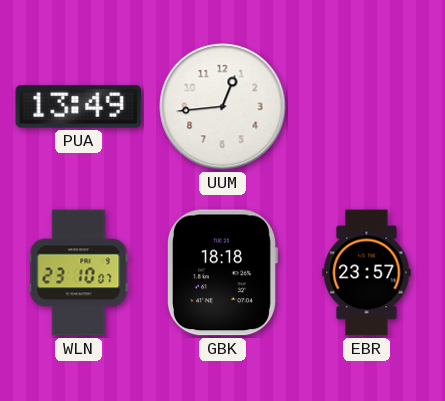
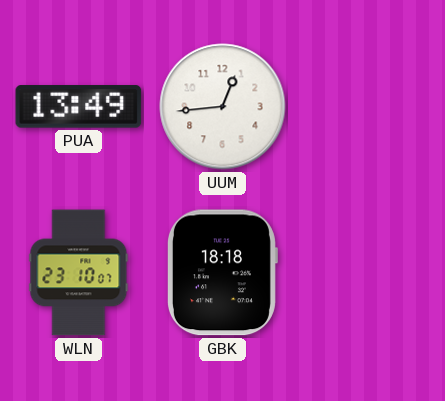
EBR: 23:57 -> none (367, 273)
